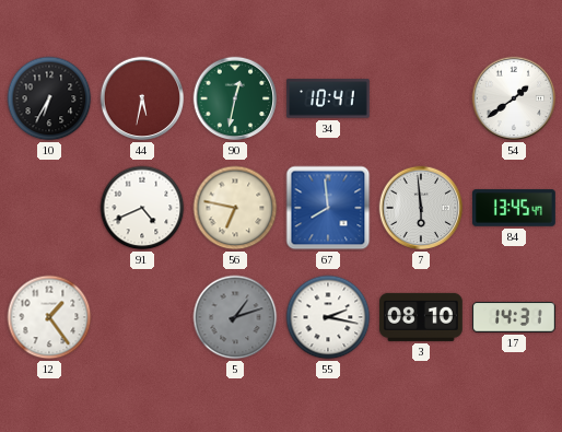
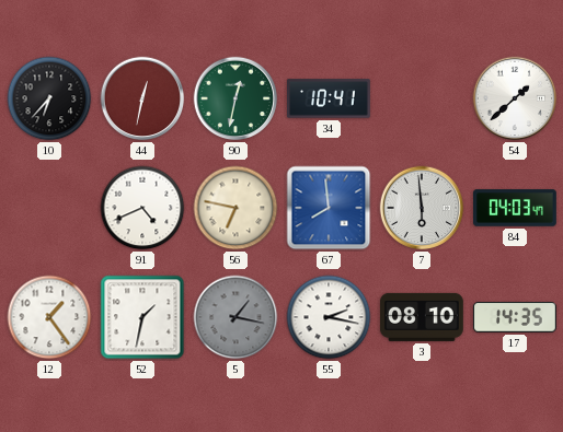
10: 6:35 -> 6:37 (49, 98)
44: 5:32 -> 12:32 (142, 98)
54: 1:39 -> 1:38 (515, 98)
84: 13:45 -> 04:03 (516, 208)
52: none -> 1:32 (142, 317)
5: 1:12 -> 1:17 (235, 317)
17: 14:31 -> 14:35 (516, 317)
